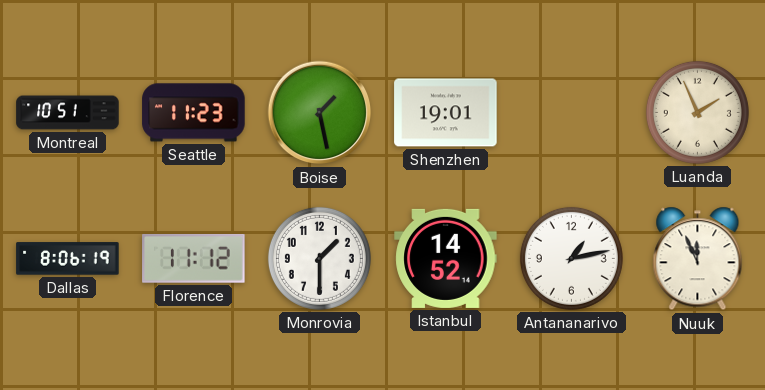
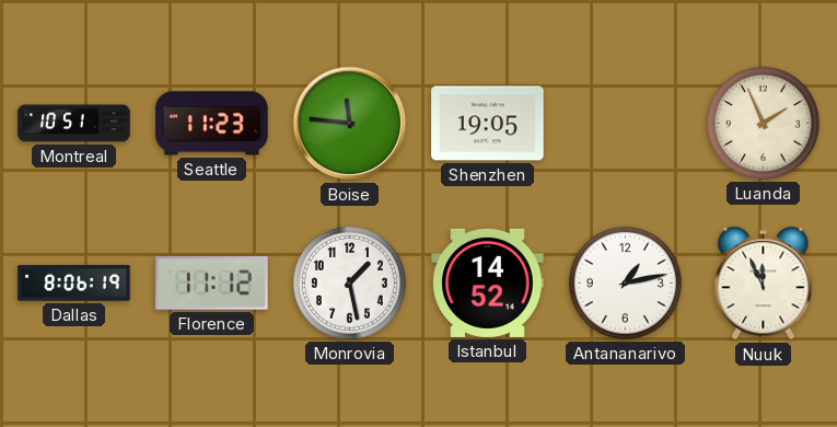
Boise: 1:28 -> 11:46 (350, 124)
Shenzhen: 19:01 -> 19:05 (488, 124)
Monrovia: 1:30 -> 1:28 (349, 282)
